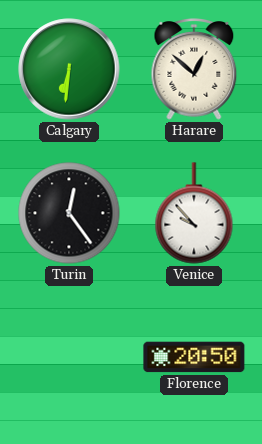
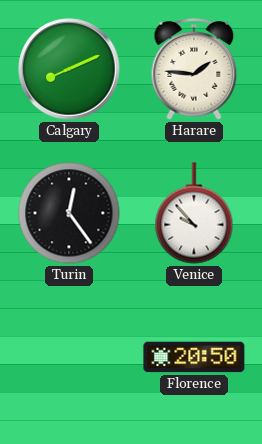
Calgary: 6:31 -> 8:11 (69, 69)
Harare: 12:52 -> 1:46 (194, 70)
